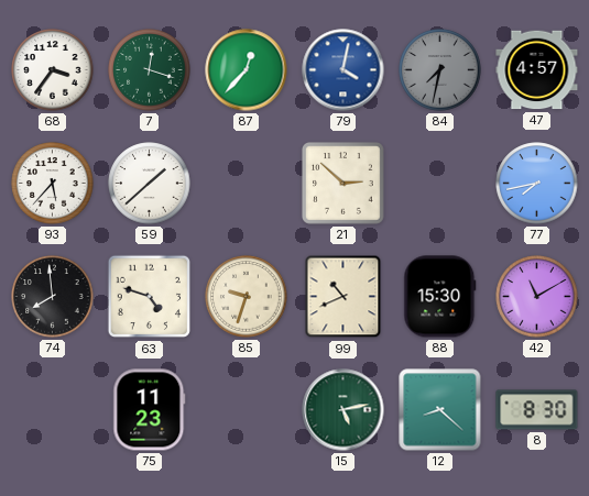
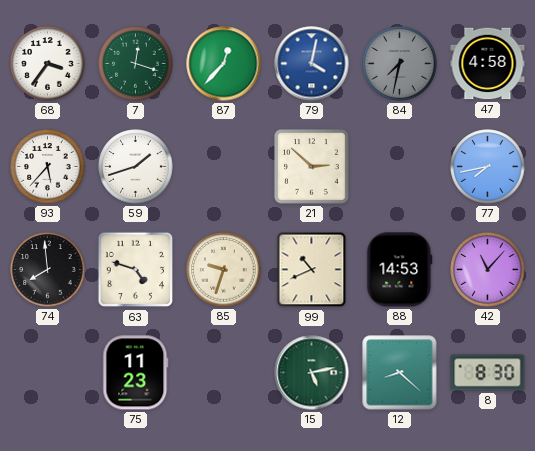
47: 4:57 -> 4:58 (488, 64)
59: 1:38 -> 1:42 (136, 167)
88: 15:30 -> 14:53 (400, 270)
42: 11:10 -> 11:07 (488, 270)
